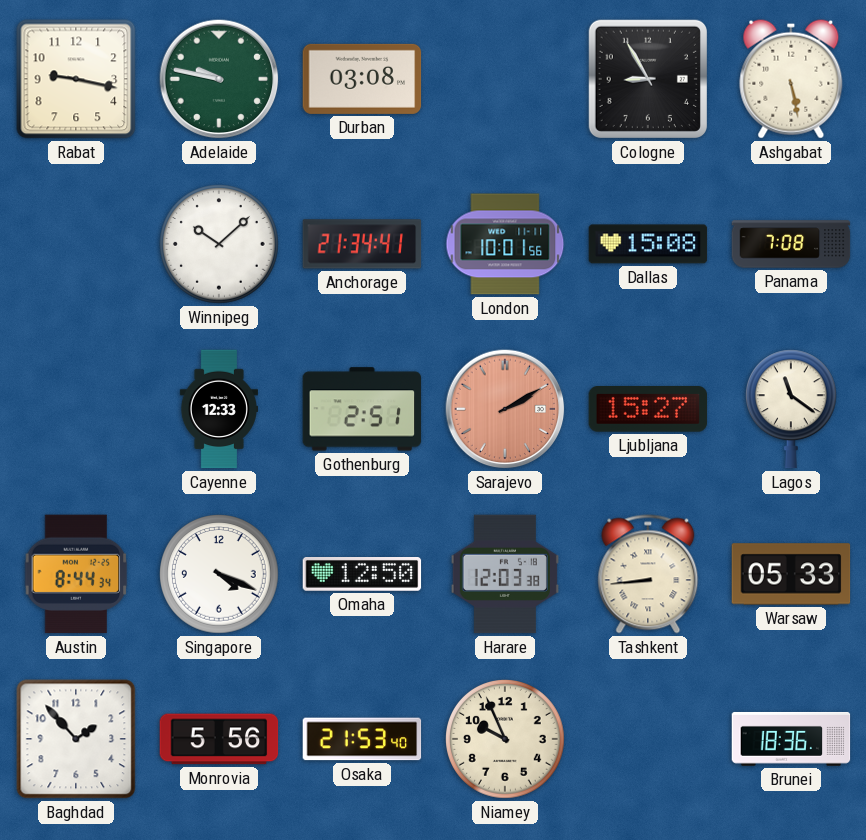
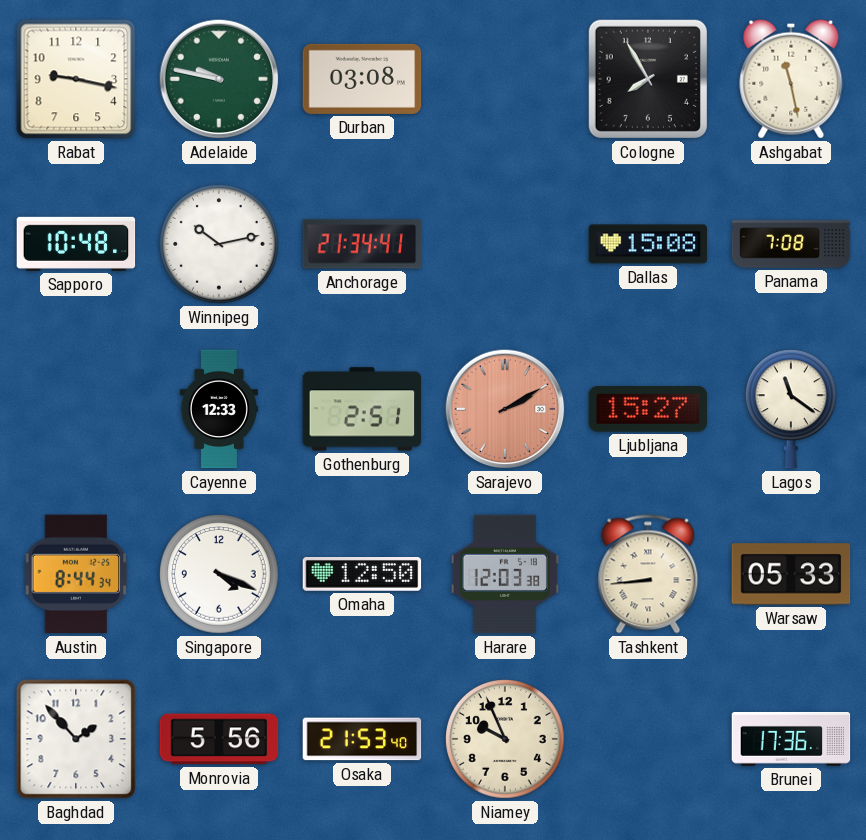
Cologne: 8:55 -> 7:55 (648, 79)
Ashgabat: 5:28 -> 11:28 (791, 79)
Sapporo: none -> 10:48 (76, 244)
Winnipeg: 10:08 -> 10:13 (220, 245)
London: 10:01 -> none (505, 244)
Brunei: 18:36 -> 17:36 (791, 739)
